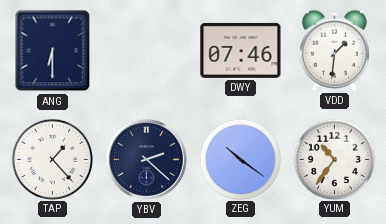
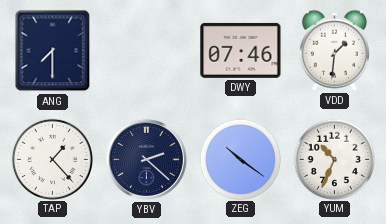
ANG: 6:30 -> 7:30 (53, 51)
YUM: 10:36 -> 10:34 (334, 159)
